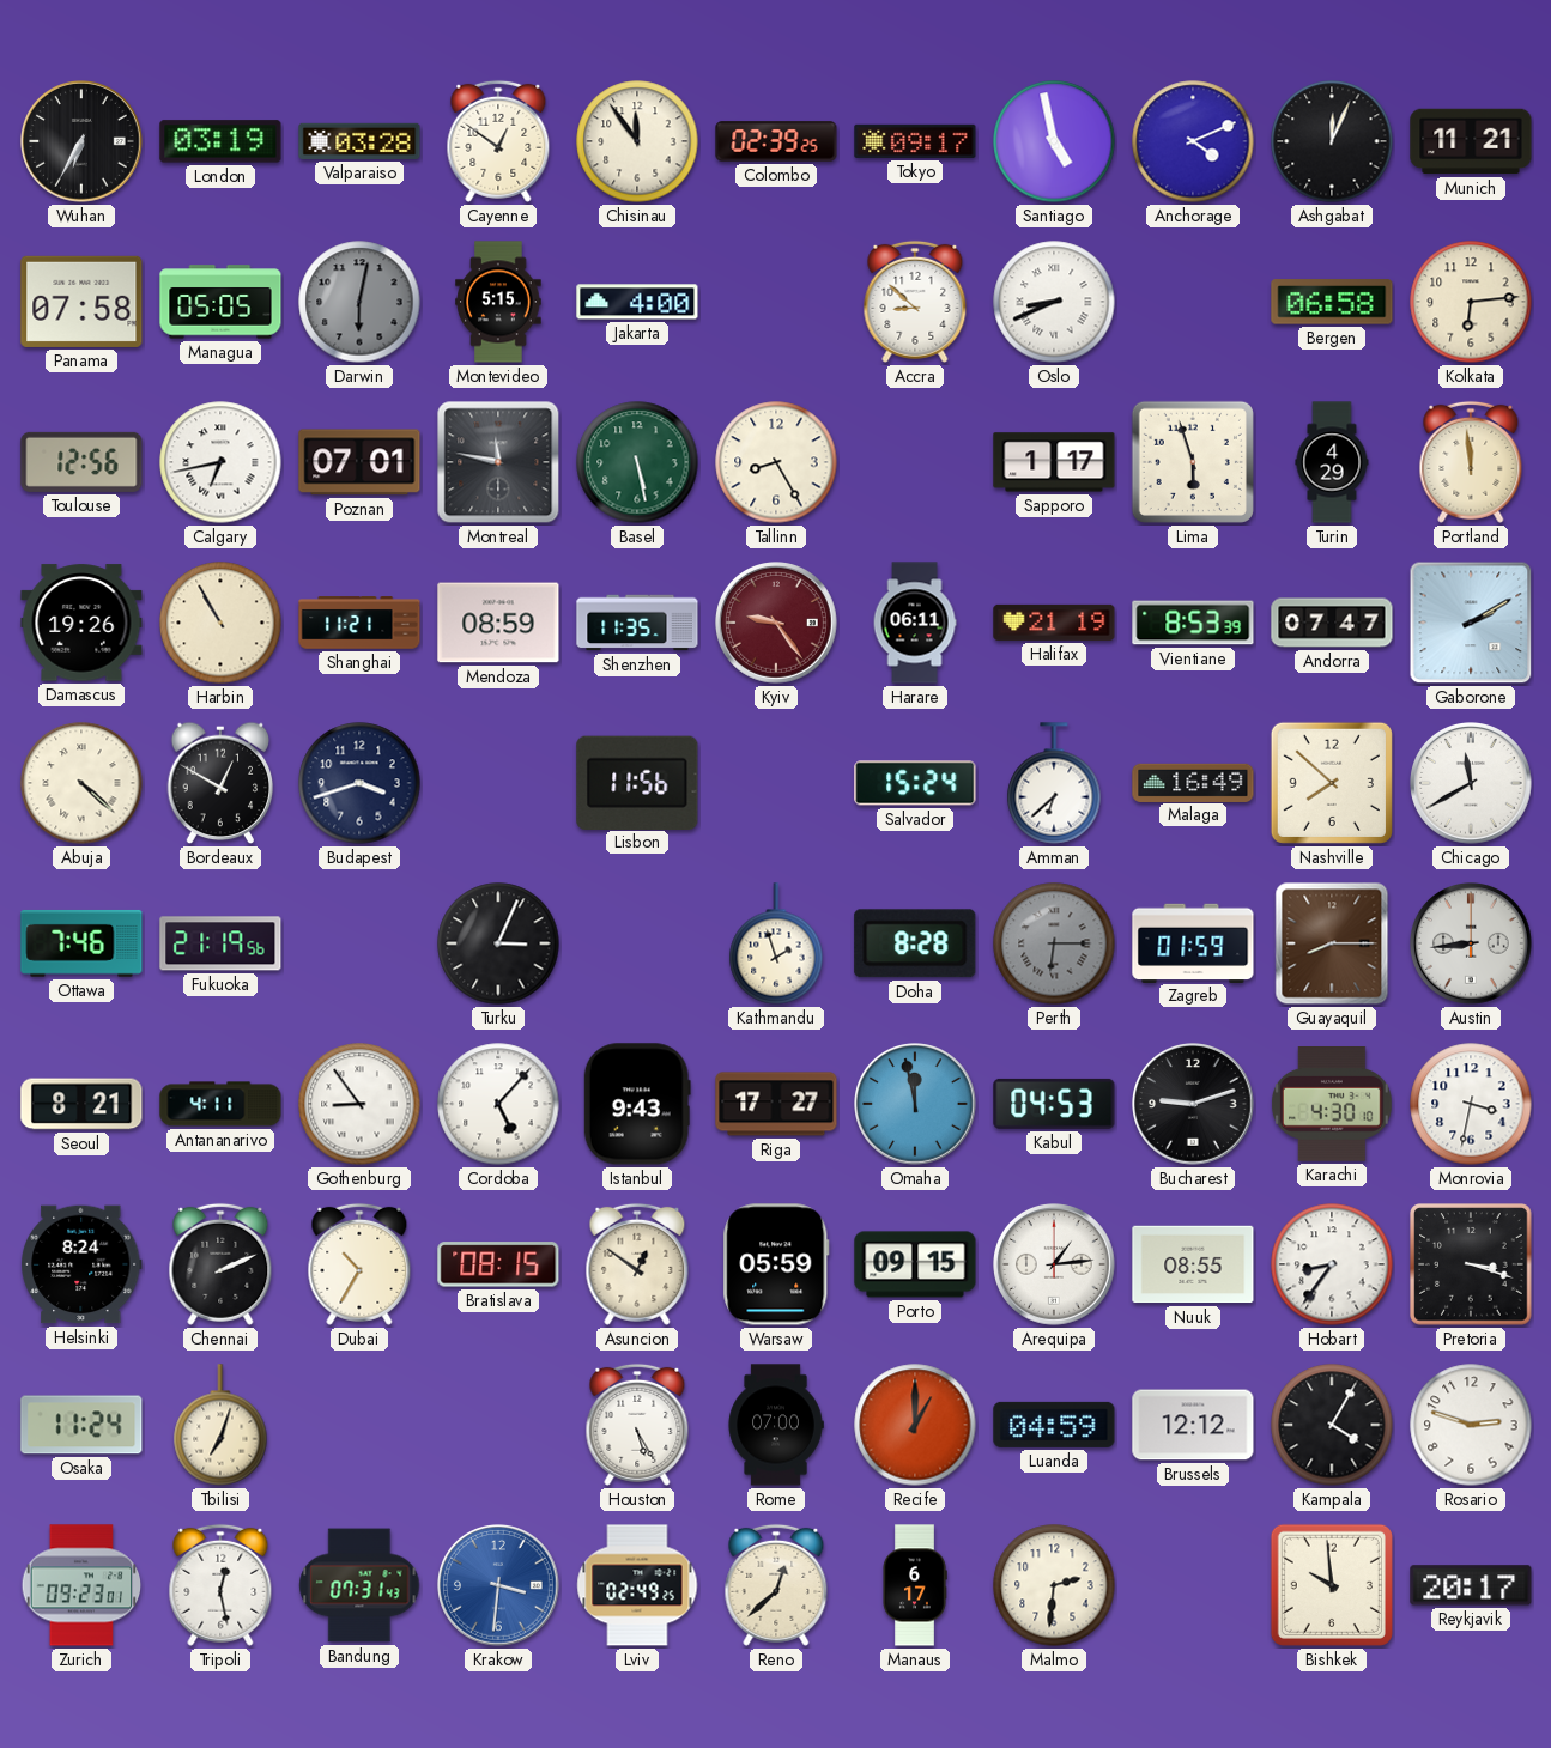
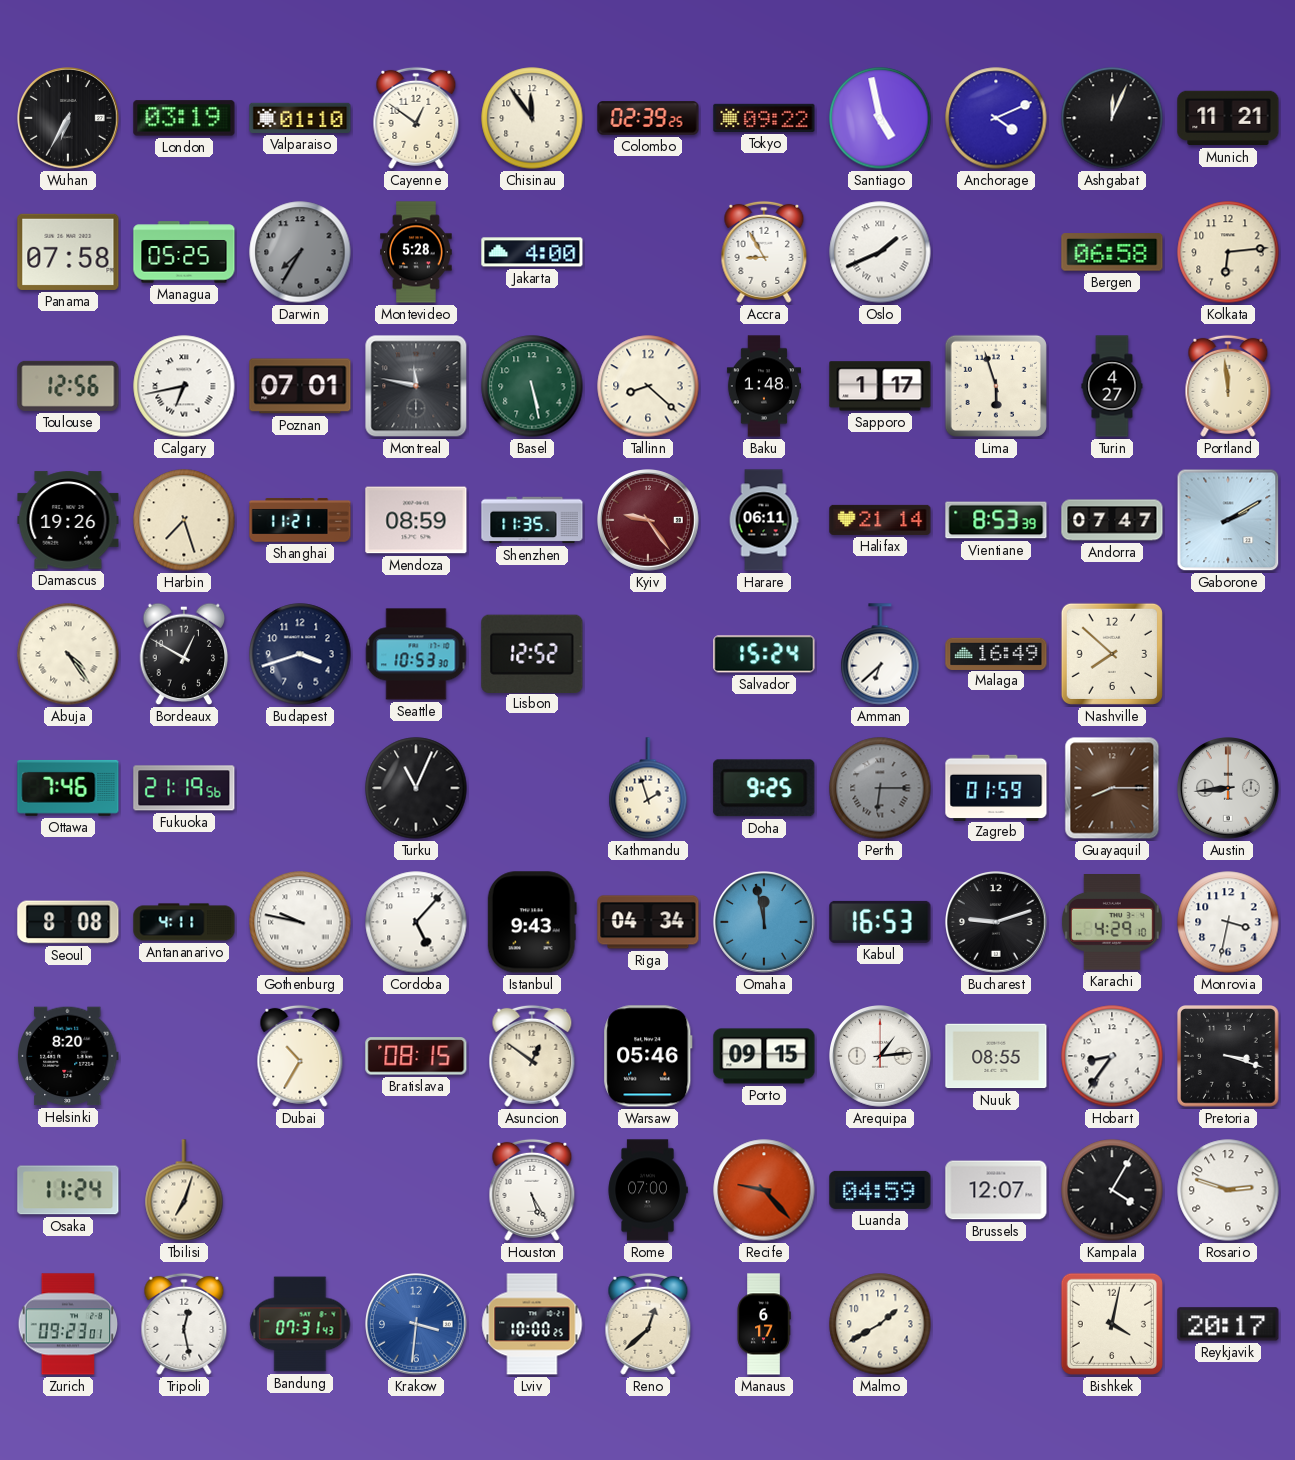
Valparaiso: 03:28 -> 01:10 (300, 118)
Tokyo: 09:17 -> 09:22 (764, 118)
Managua: 05:05 -> 05:25 (184, 252)
Darwin: 6:02 -> 7:35 (300, 252)
Montevideo: 5:15 -> 5:28 (416, 252)
Accra: 8:52 -> 8:55 (764, 252)
Oslo: 8:41 -> 1:41 (880, 252)
Tallinn: 8:25 -> 8:22 (648, 386)
Baku: none -> 1:48 (764, 386)
Turin: 4:29 -> 4:27 (1112, 386)
Harbin: 10:55 -> 7:27 (184, 520)
Halifax: 21:19 -> 21:14 (880, 520)
Abuja: 4:22 -> 4:24 (68, 654)
Seattle: none -> 10:53 (416, 654)
Lisbon: 11:56 -> 12:52 (532, 653)
Chicago: 11:40 -> none (1472, 784)
Turku: 3:04 -> 11:04 (416, 788)
Doha: 8:28 -> 9:25 (764, 788)
Seoul: 8:21 -> 8:08 (68, 922)
Gothenburg: 8:54 -> 9:47 (300, 922)
Riga: 17:27 -> 04:34 (648, 922)
Kabul: 04:53 -> 16:53 (880, 922)
Karachi: 4:30 -> 4:29 (1112, 923)
Helsinki: 8:24 -> 8:20 (69, 1056)
Chennai: 2:11 -> none (220, 1264)
Warsaw: 05:59 -> 05:46 (648, 1056)
Recife: 1:00 -> 9:23 (764, 1190)
Brussels: 12:12 -> 12:07 (996, 1190)
Lviv: 02:49 -> 10:00 (532, 1324)
Malmo: 2:31 -> 1:40 (880, 1324)
Bishkek: 9:59 -> 4:02 (1112, 1324)
